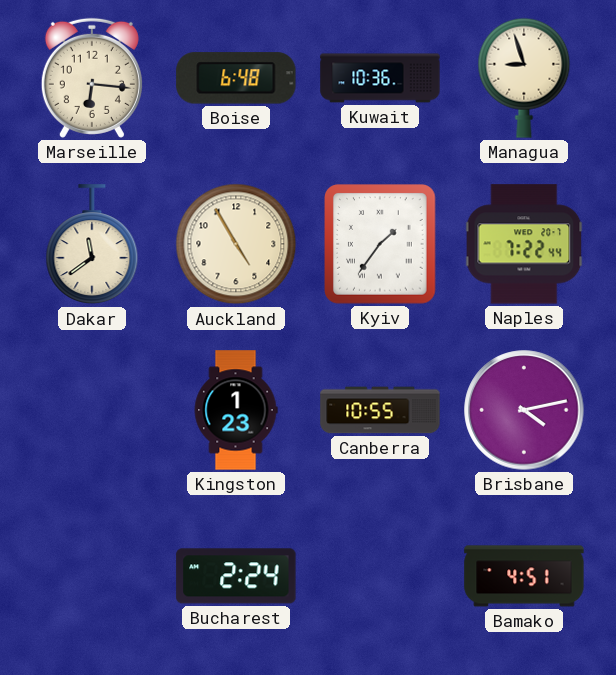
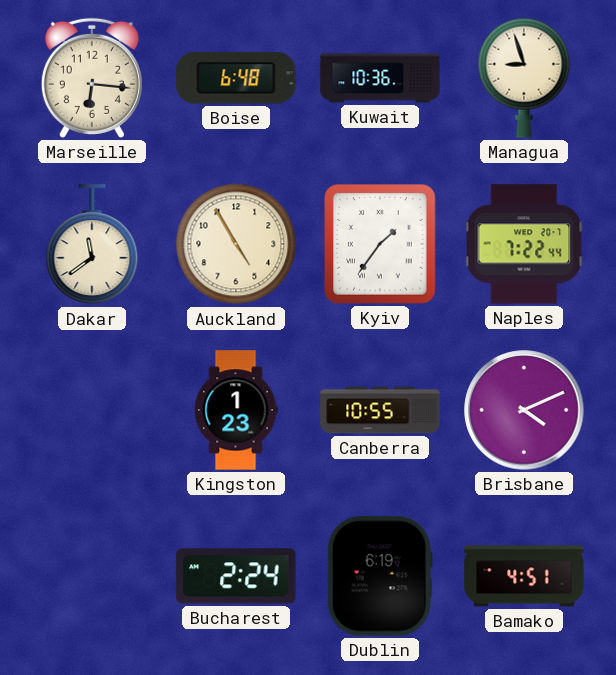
Brisbane: 4:13 -> 4:11 (524, 410)
Dublin: none -> 6:19 (380, 576)
